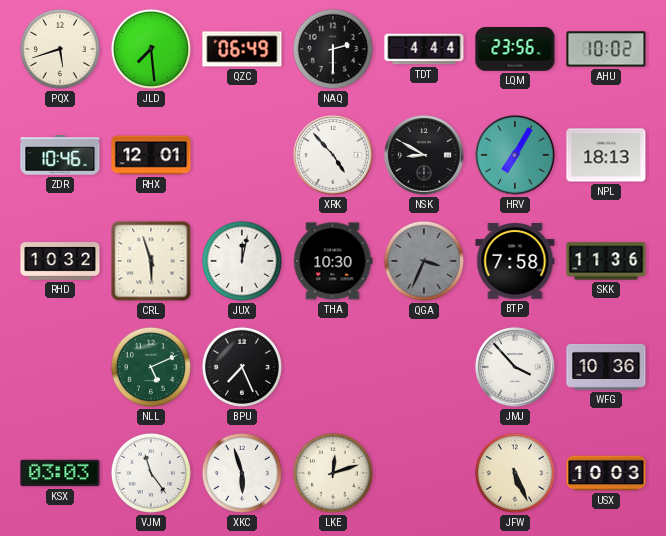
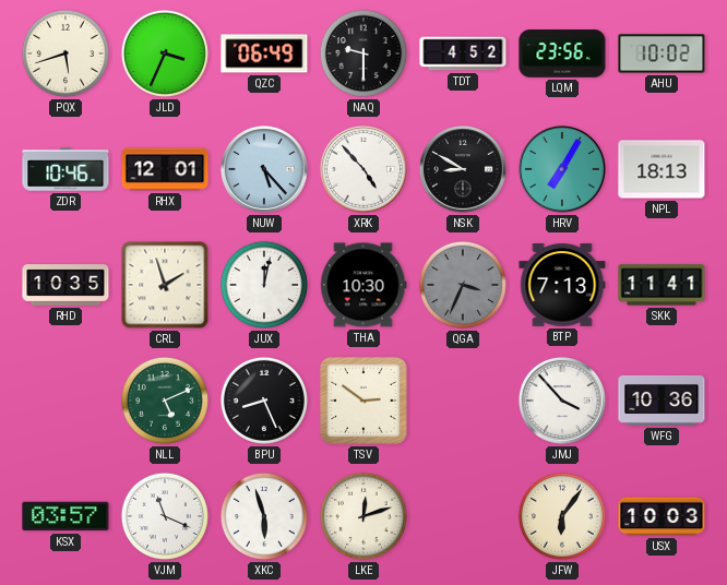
JLD: 7:29 -> 3:34 (165, 53)
NAQ: 2:30 -> 9:30 (364, 53)
TDT: 4:44 -> 4:52 (463, 53)
NUW: none -> 5:23 (265, 170)
RHD: 10:32 -> 10:35 (65, 285)
CRL: 5:57 -> 1:57 (165, 285)
BTP: 7:58 -> 7:13 (562, 286)
SKK: 11:36 -> 11:41 (662, 285)
BPU: 7:26 -> 8:26 (264, 401)
TSV: none -> 2:51 (364, 401)
KSX: 03:03 -> 03:57 (65, 516)
VJM: 11:24 -> 11:19 (165, 516)
JFW: 5:26 -> 6:06 (562, 516)
